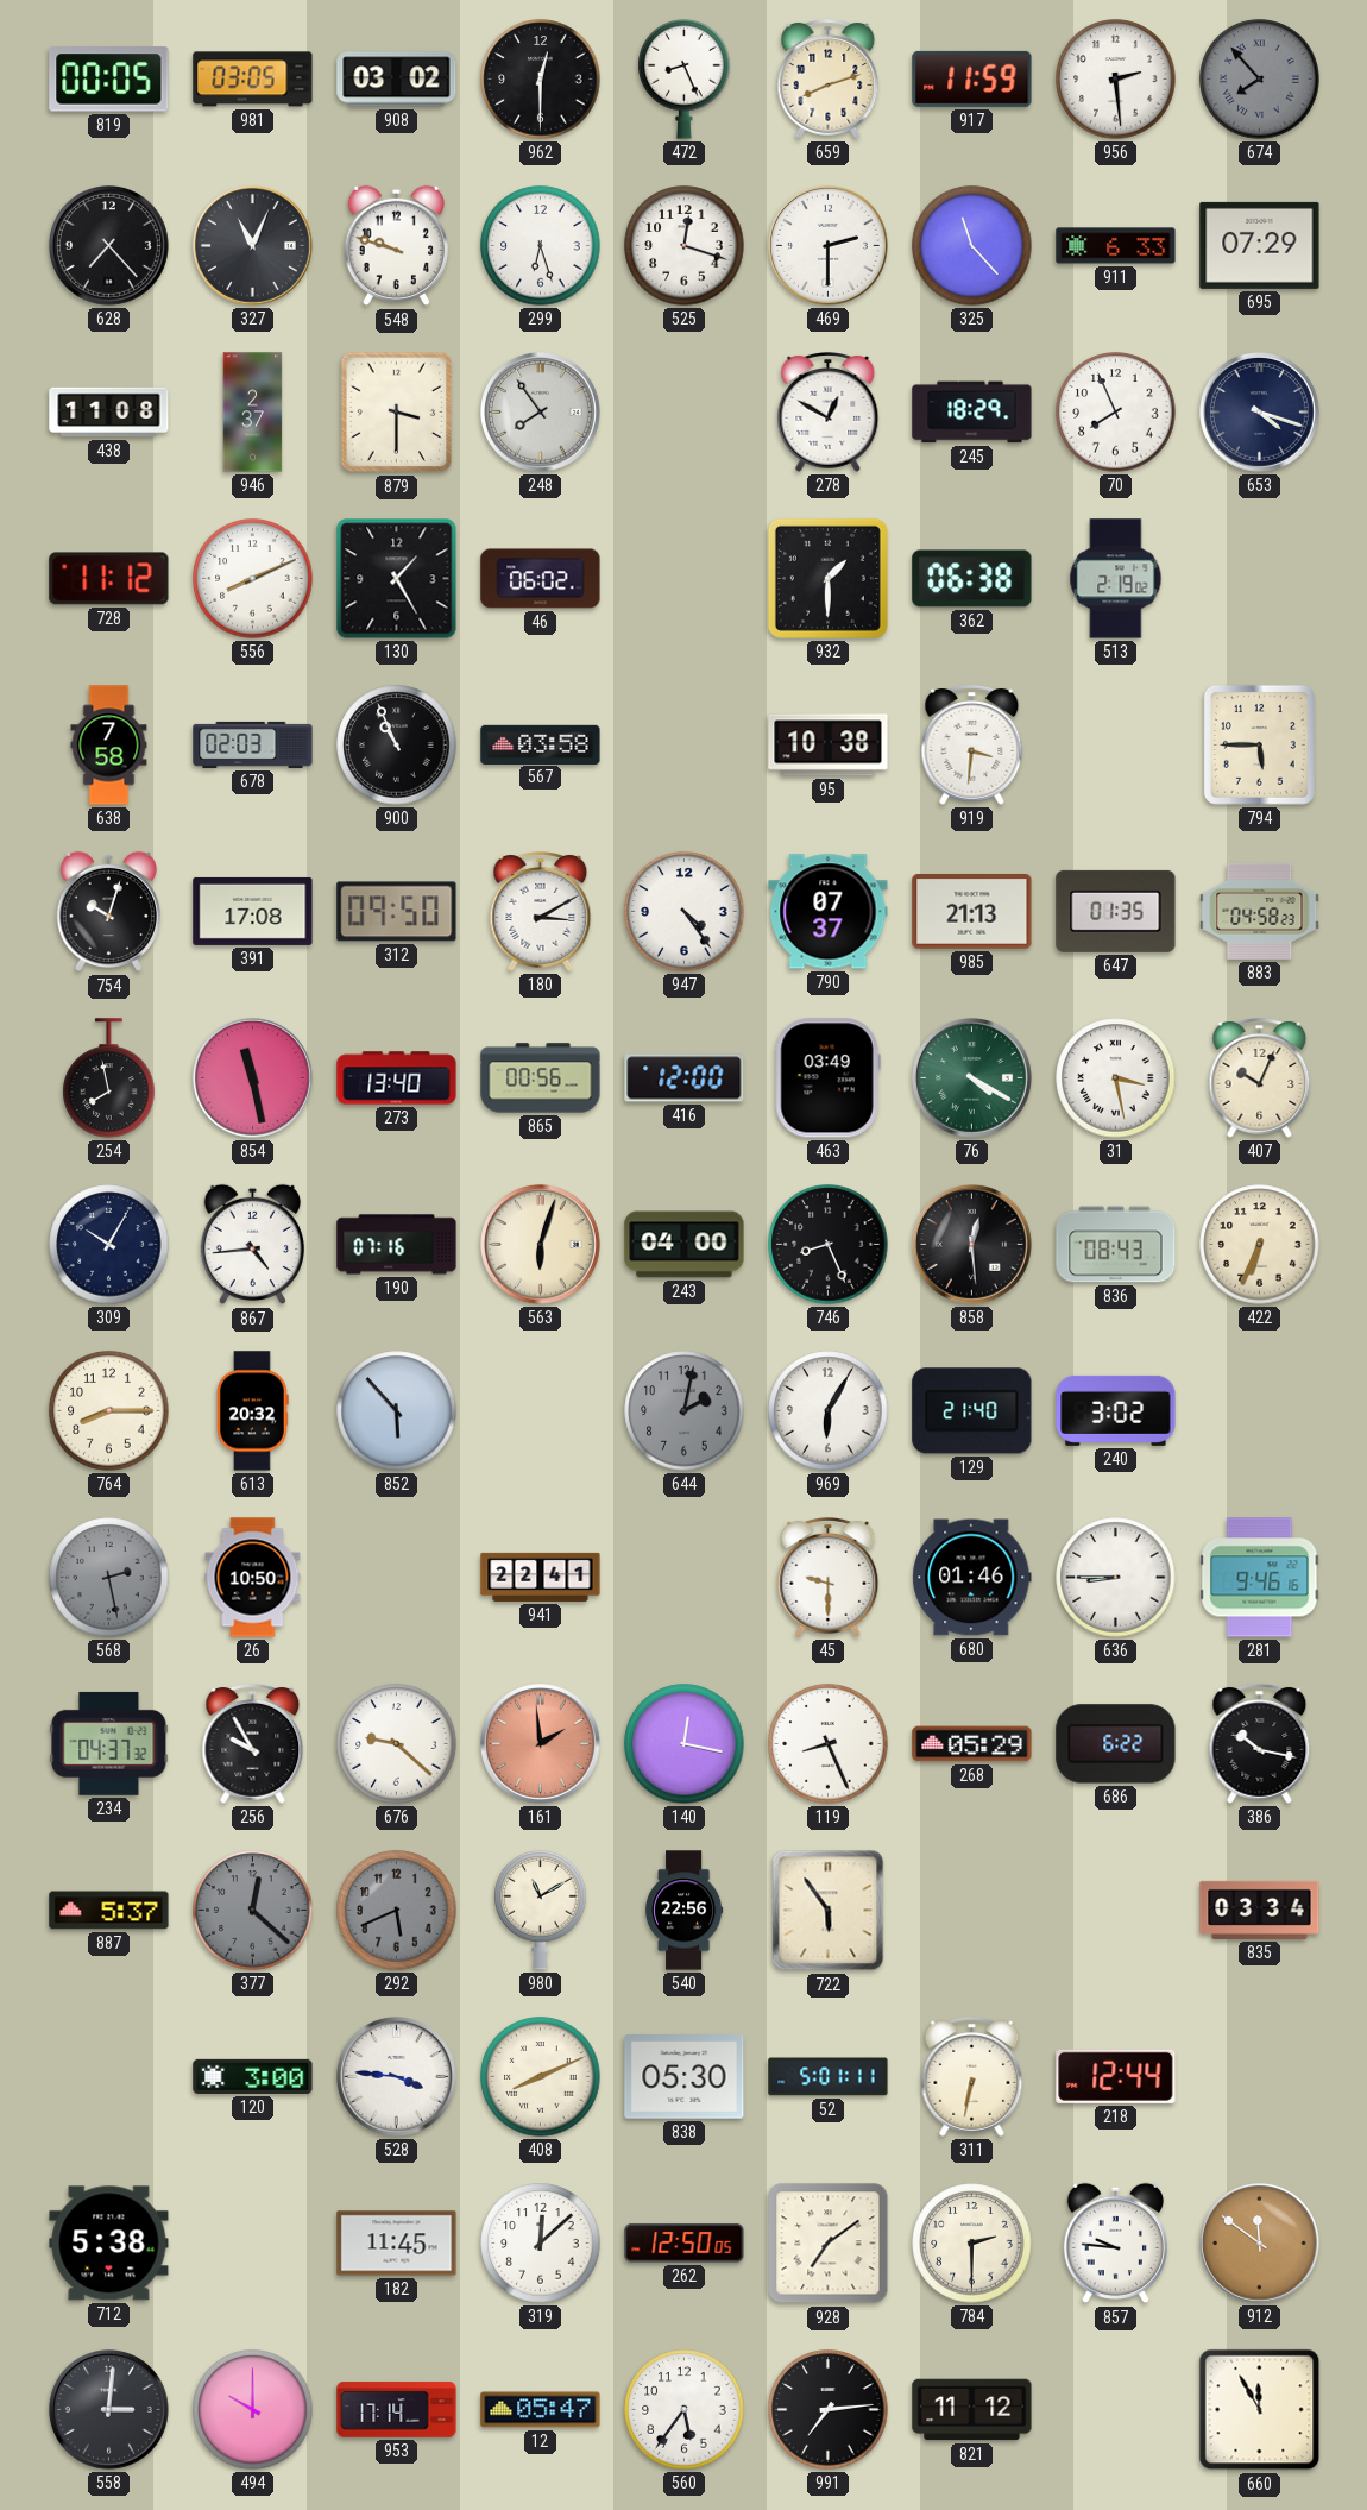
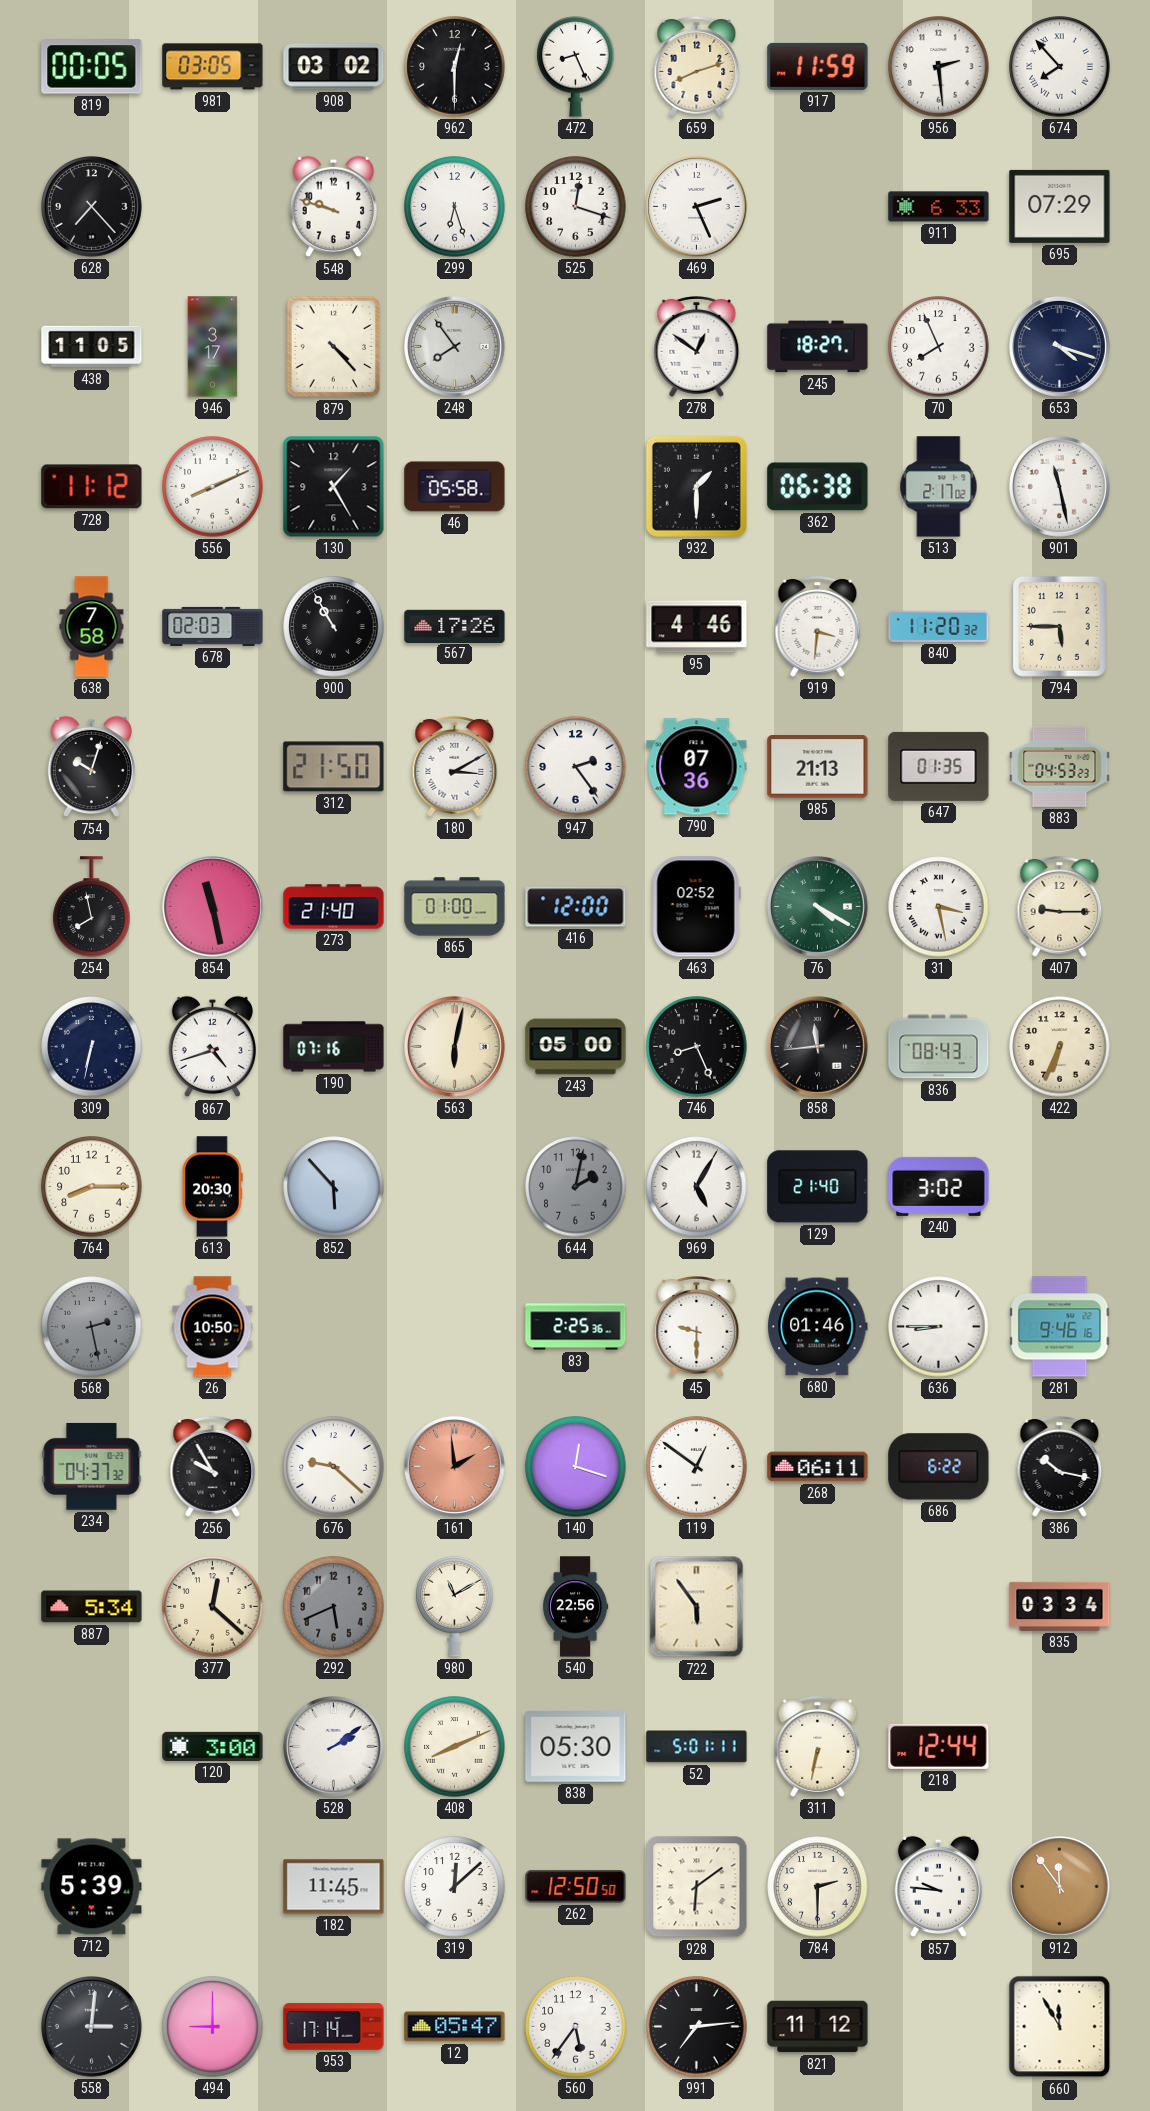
674 dial: grey -> white (1060, 67)
327: 11:04 -> none (253, 246)
469: 2:30 -> 2:26 (697, 207)
325: 11:23 -> none (972, 246)
438: 11:08 -> 11:05 (92, 347)
946: 2:37 -> 3:17 (213, 347)
879: 3:30 -> 4:23 (334, 347)
278: 12:50 -> 12:51 (697, 347)
245: 18:29 -> 18:27 (818, 347)
46: 06:02 -> 05:58 (455, 487)
513: 2:19 -> 2:17 (939, 487)
901: none -> 11:28 (1060, 487)
900: 10:56 -> 10:55 (334, 627)
567: 03:58 -> 17:26 (455, 626)
95: 10:38 -> 4:46 (697, 627)
840: none -> 11:20 (939, 626)
391: 17:08 -> none (253, 911)
312: 09:50 -> 21:50 (334, 767)
947: 4:24 -> 2:24 (576, 767)
790: 07:37 -> 07:36 (697, 767)
883: 04:58 -> 04:53 (1060, 766)
273: 13:40 -> 21:40 (334, 907)
865: 00:56 -> 01:00 (455, 907)
463: 03:49 -> 02:52 (696, 907)
407: 10:04 -> 9:15 (1060, 907)
309: 10:05 -> 6:32 (92, 1047)
867: 4:44 -> 4:42 (212, 1047)
563: 6:03 -> 6:02 (455, 1047)
243: 04:00 -> 05:00 (576, 1047)
858: 12:29 -> 11:44 (818, 1047)
613: 20:32 -> 20:30 (213, 1187)
969: 6:05 -> 5:05 (697, 1187)
941: 22:41 -> none (541, 1577)
83: none -> 2:25 (576, 1327)
140: 12:17 -> 12:18 (576, 1467)
119: 8:26 -> 12:51 (697, 1467)
268: 05:29 -> 06:11 (818, 1467)
887: 5:37 -> 5:34 (92, 1607)
377 dial: grey -> cream (213, 1607)
528: 3:46 -> 2:09 (334, 1747)
712: 5:38 -> 5:39 (92, 1887)
262: 12:50:05 -> 12:50:50 (576, 1887)
928: 7:09 -> 6:09 (697, 1887)
912: 11:51 -> 11:54 (1060, 1887)
494: 10:00 -> 9:00 (213, 2027)
